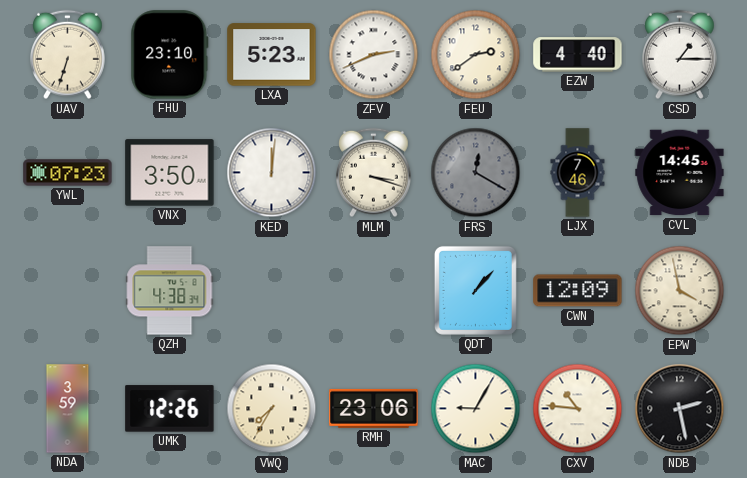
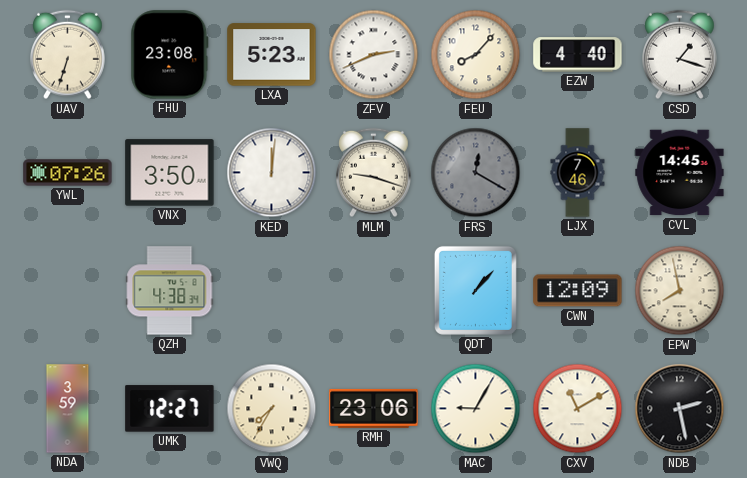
FHU: 23:10 -> 23:08 (170, 55)
FEU: 2:39 -> 8:07 (476, 55)
CSD: 1:15 -> 1:18 (680, 55)
YWL: 07:23 -> 07:26 (68, 173)
MLM: 3:18 -> 9:18 (374, 173)
EPW: 3:58 -> 7:58 (680, 291)
UMK: 12:26 -> 12:27 (170, 409)
CXV: 10:46 -> 11:10 (578, 409)
